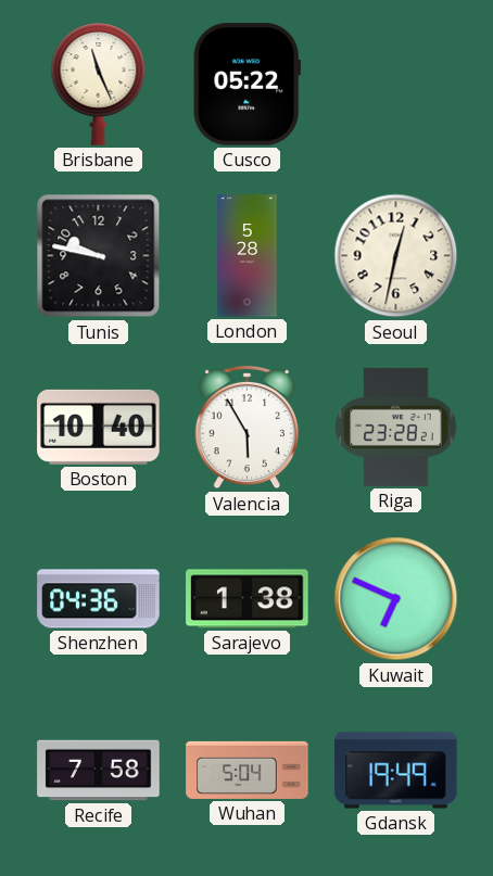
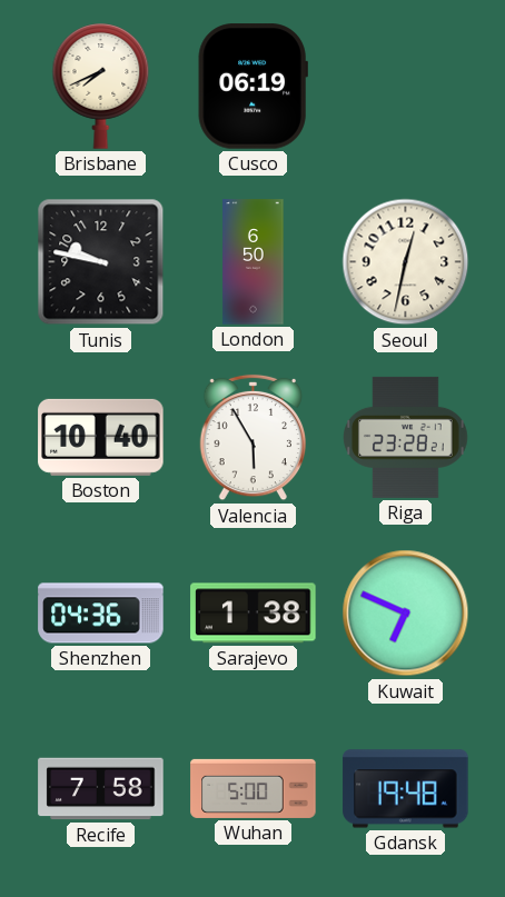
Brisbane: 11:26 -> 7:41 (101, 87)
Cusco: 05:22 -> 06:19 (253, 87)
London: 5:28 -> 6:50 (254, 262)
Wuhan: 5:04 -> 5:00 (254, 788)
Gdansk: 19:49 -> 19:48 (406, 789)
